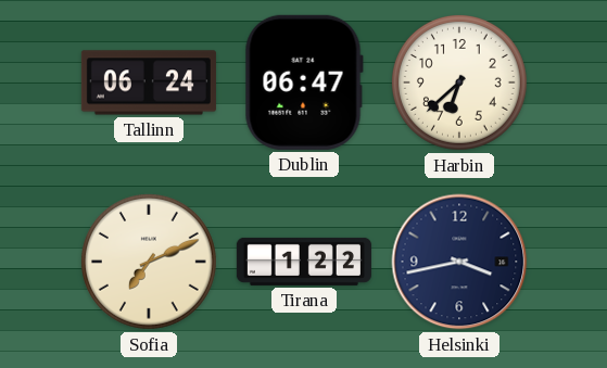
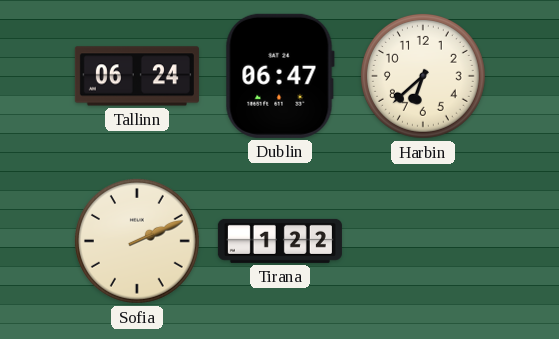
Sofia: 7:11 -> 2:11 (137, 241)
Helsinki: 3:43 -> none (459, 262)
